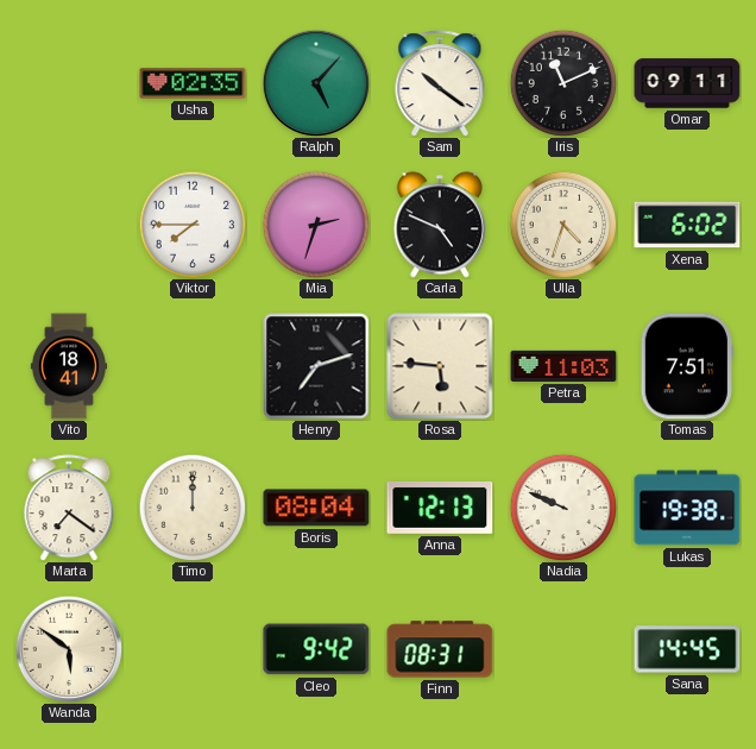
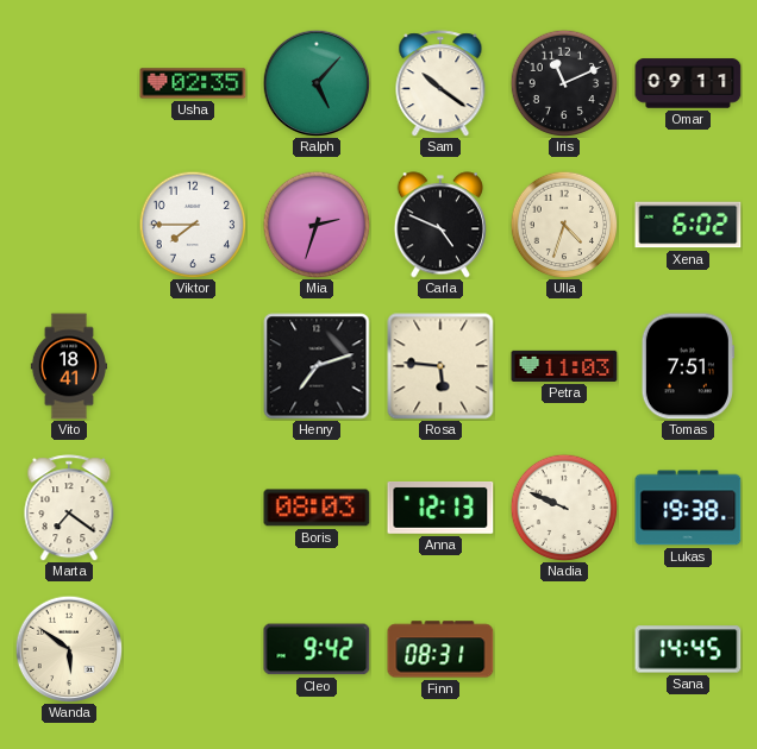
Timo: 12:00 -> none (193, 508)
Boris: 08:04 -> 08:03 (317, 508)
